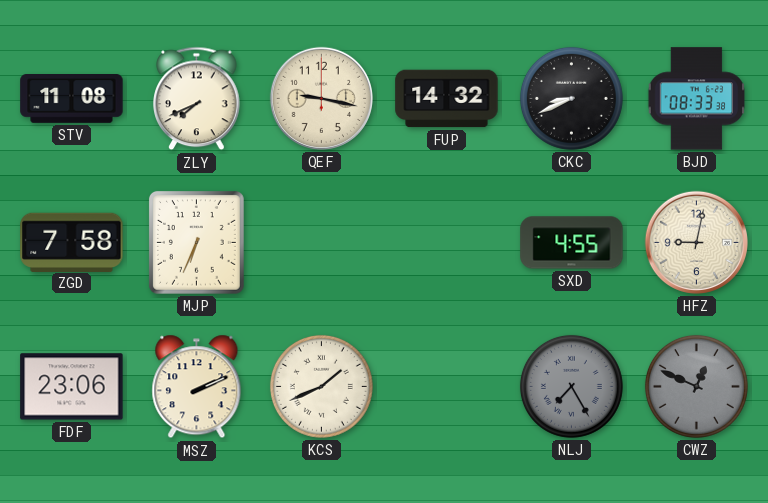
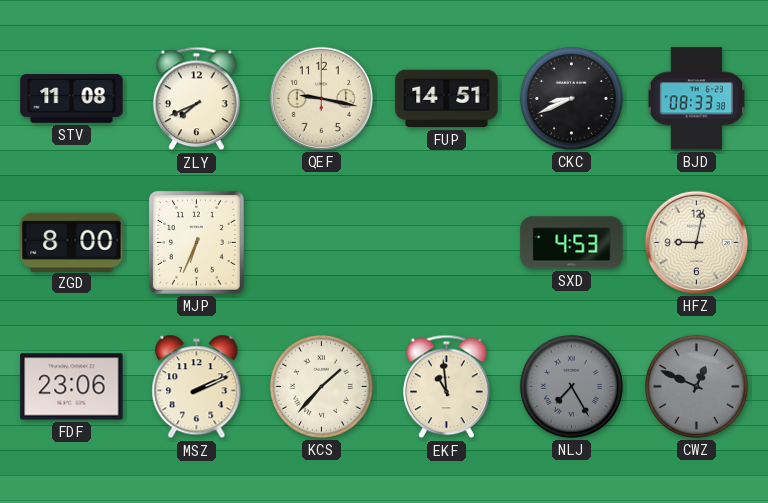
FUP: 14:32 -> 14:51 (447, 99)
ZGD: 7:58 -> 8:00 (72, 242)
SXD: 4:55 -> 4:53 (572, 243)
KCS: 1:41 -> 1:37 (321, 386)
EKF: none -> 10:59 (447, 387)
